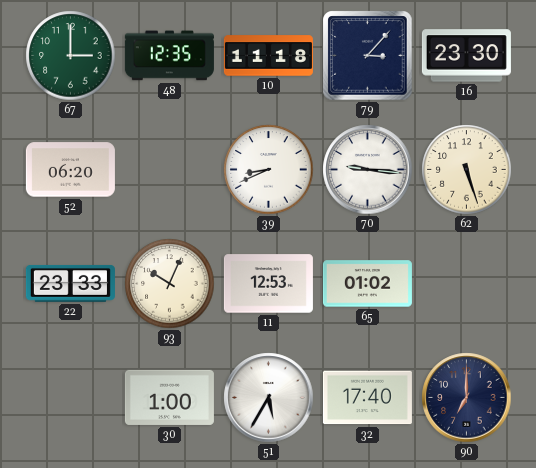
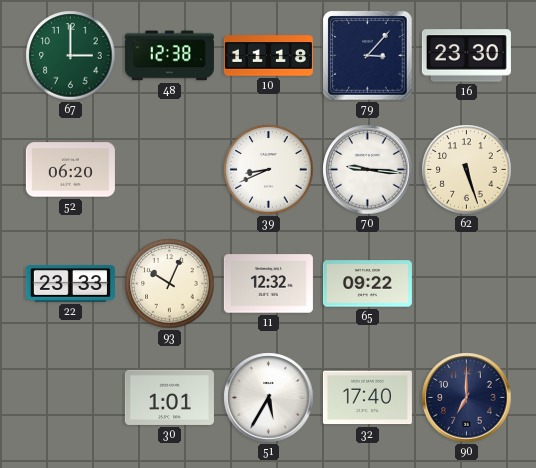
48: 12:35 -> 12:38 (169, 56)
11: 12:53 -> 12:32 (268, 284)
65: 01:02 -> 09:22 (367, 284)
30: 1:00 -> 1:01 (169, 397)
